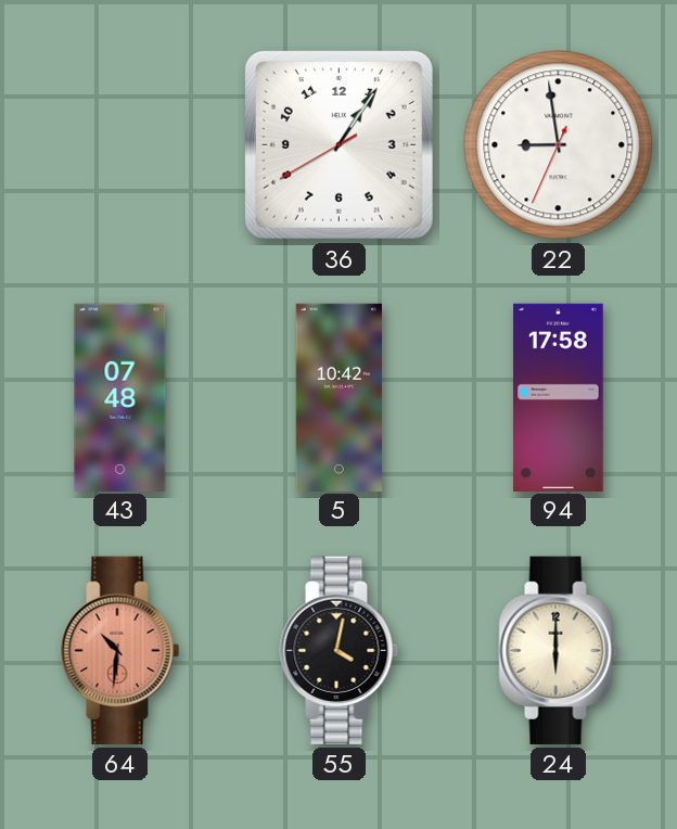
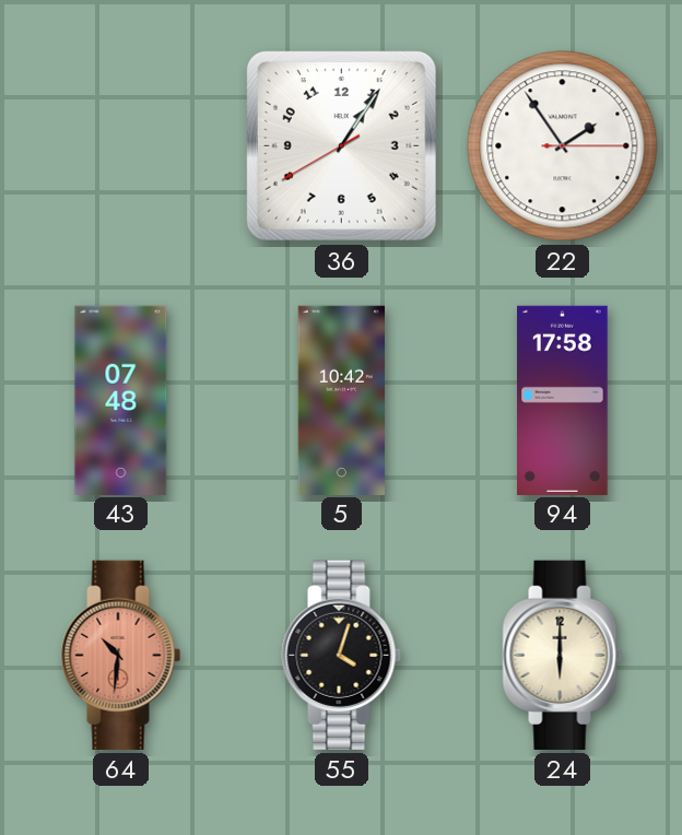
22: 8:58 -> 1:54 (563, 146)
55: 4:02 -> 4:03 (342, 655)
